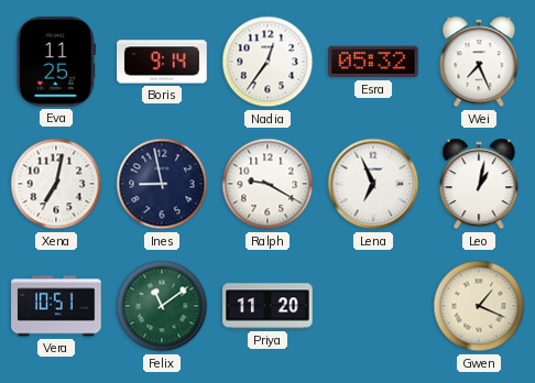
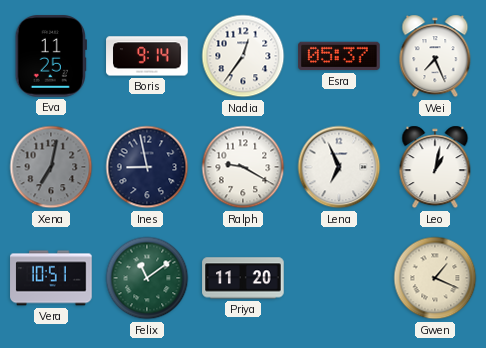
Esra: 05:32 -> 05:37 (339, 56)
Xena dial: white -> grey (51, 167)
